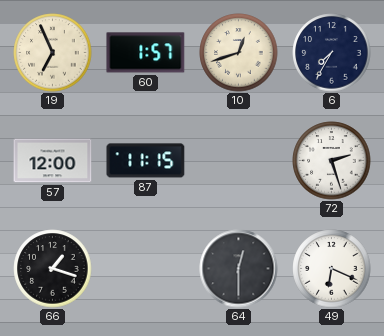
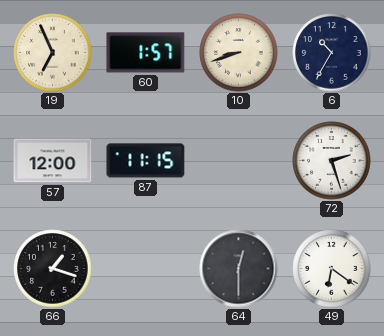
10: 12:42 -> 8:42 (239, 53)
6: 7:35 -> 10:35 (332, 53)
49: 6:19 -> 6:21 (332, 269)
